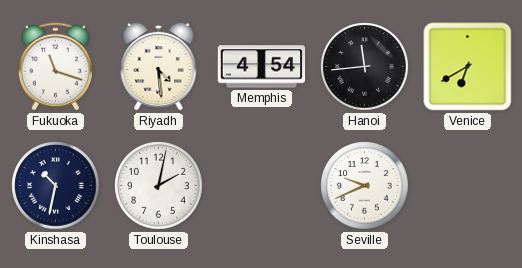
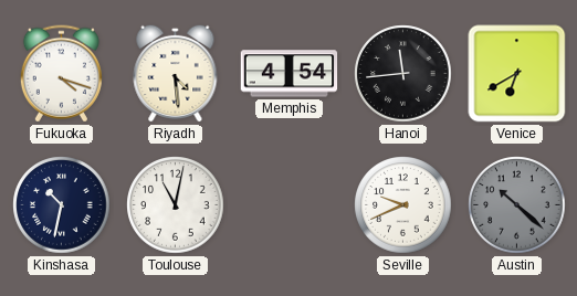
Fukuoka: 11:18 -> 4:18 (61, 74)
Toulouse: 2:02 -> 11:02 (176, 205)
Austin: none -> 10:22 (517, 205)
